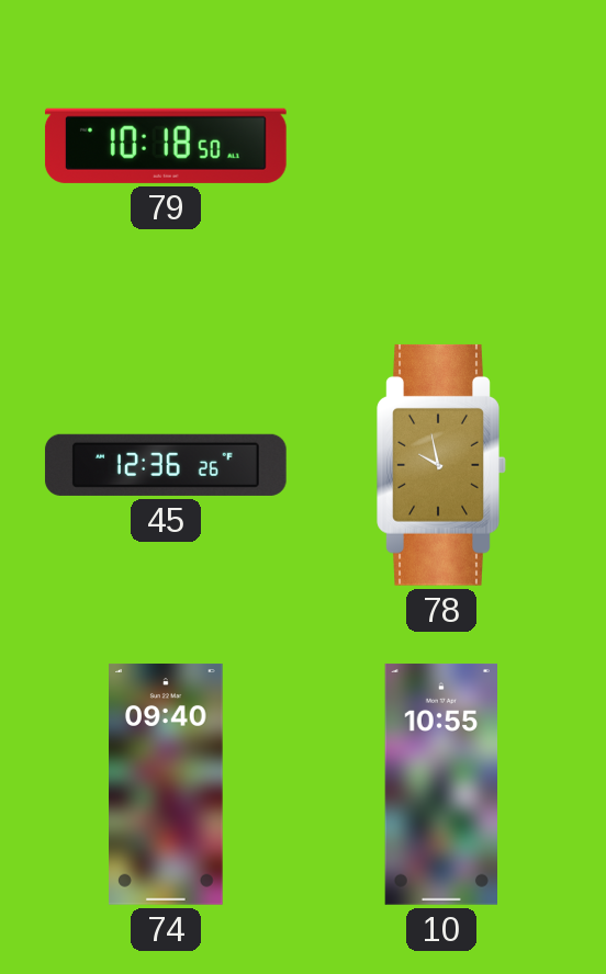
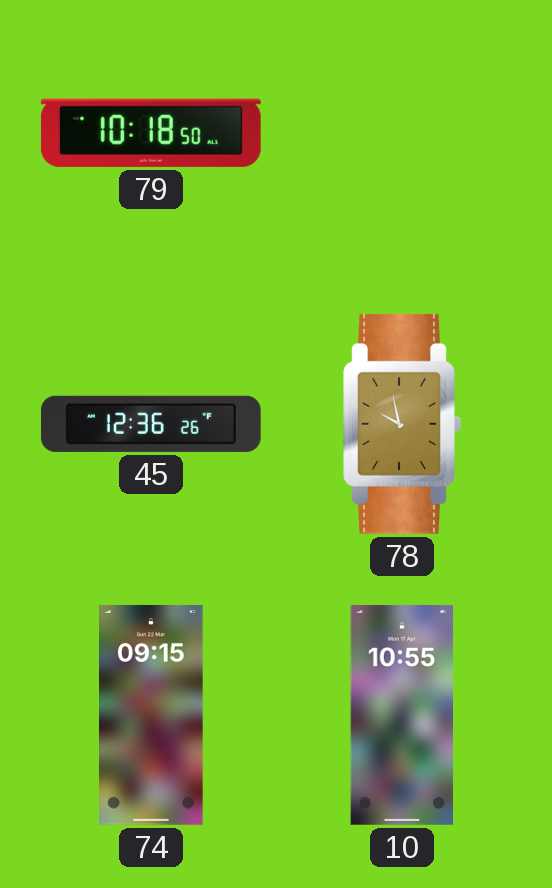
74: 09:40 -> 09:15 (152, 715)
